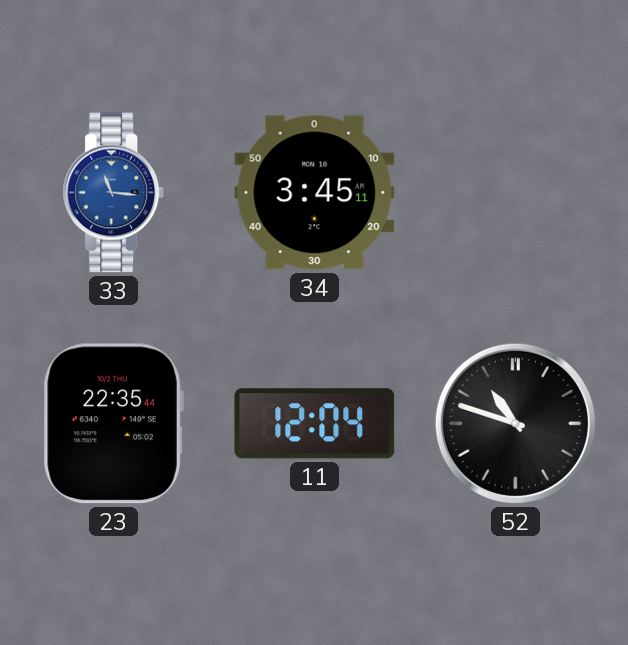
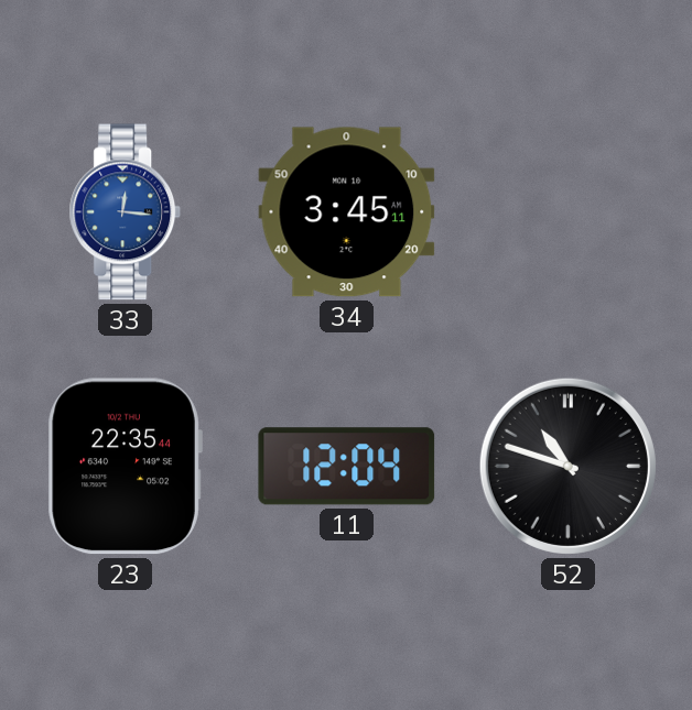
33: 11:16 -> 12:16 (126, 212)
